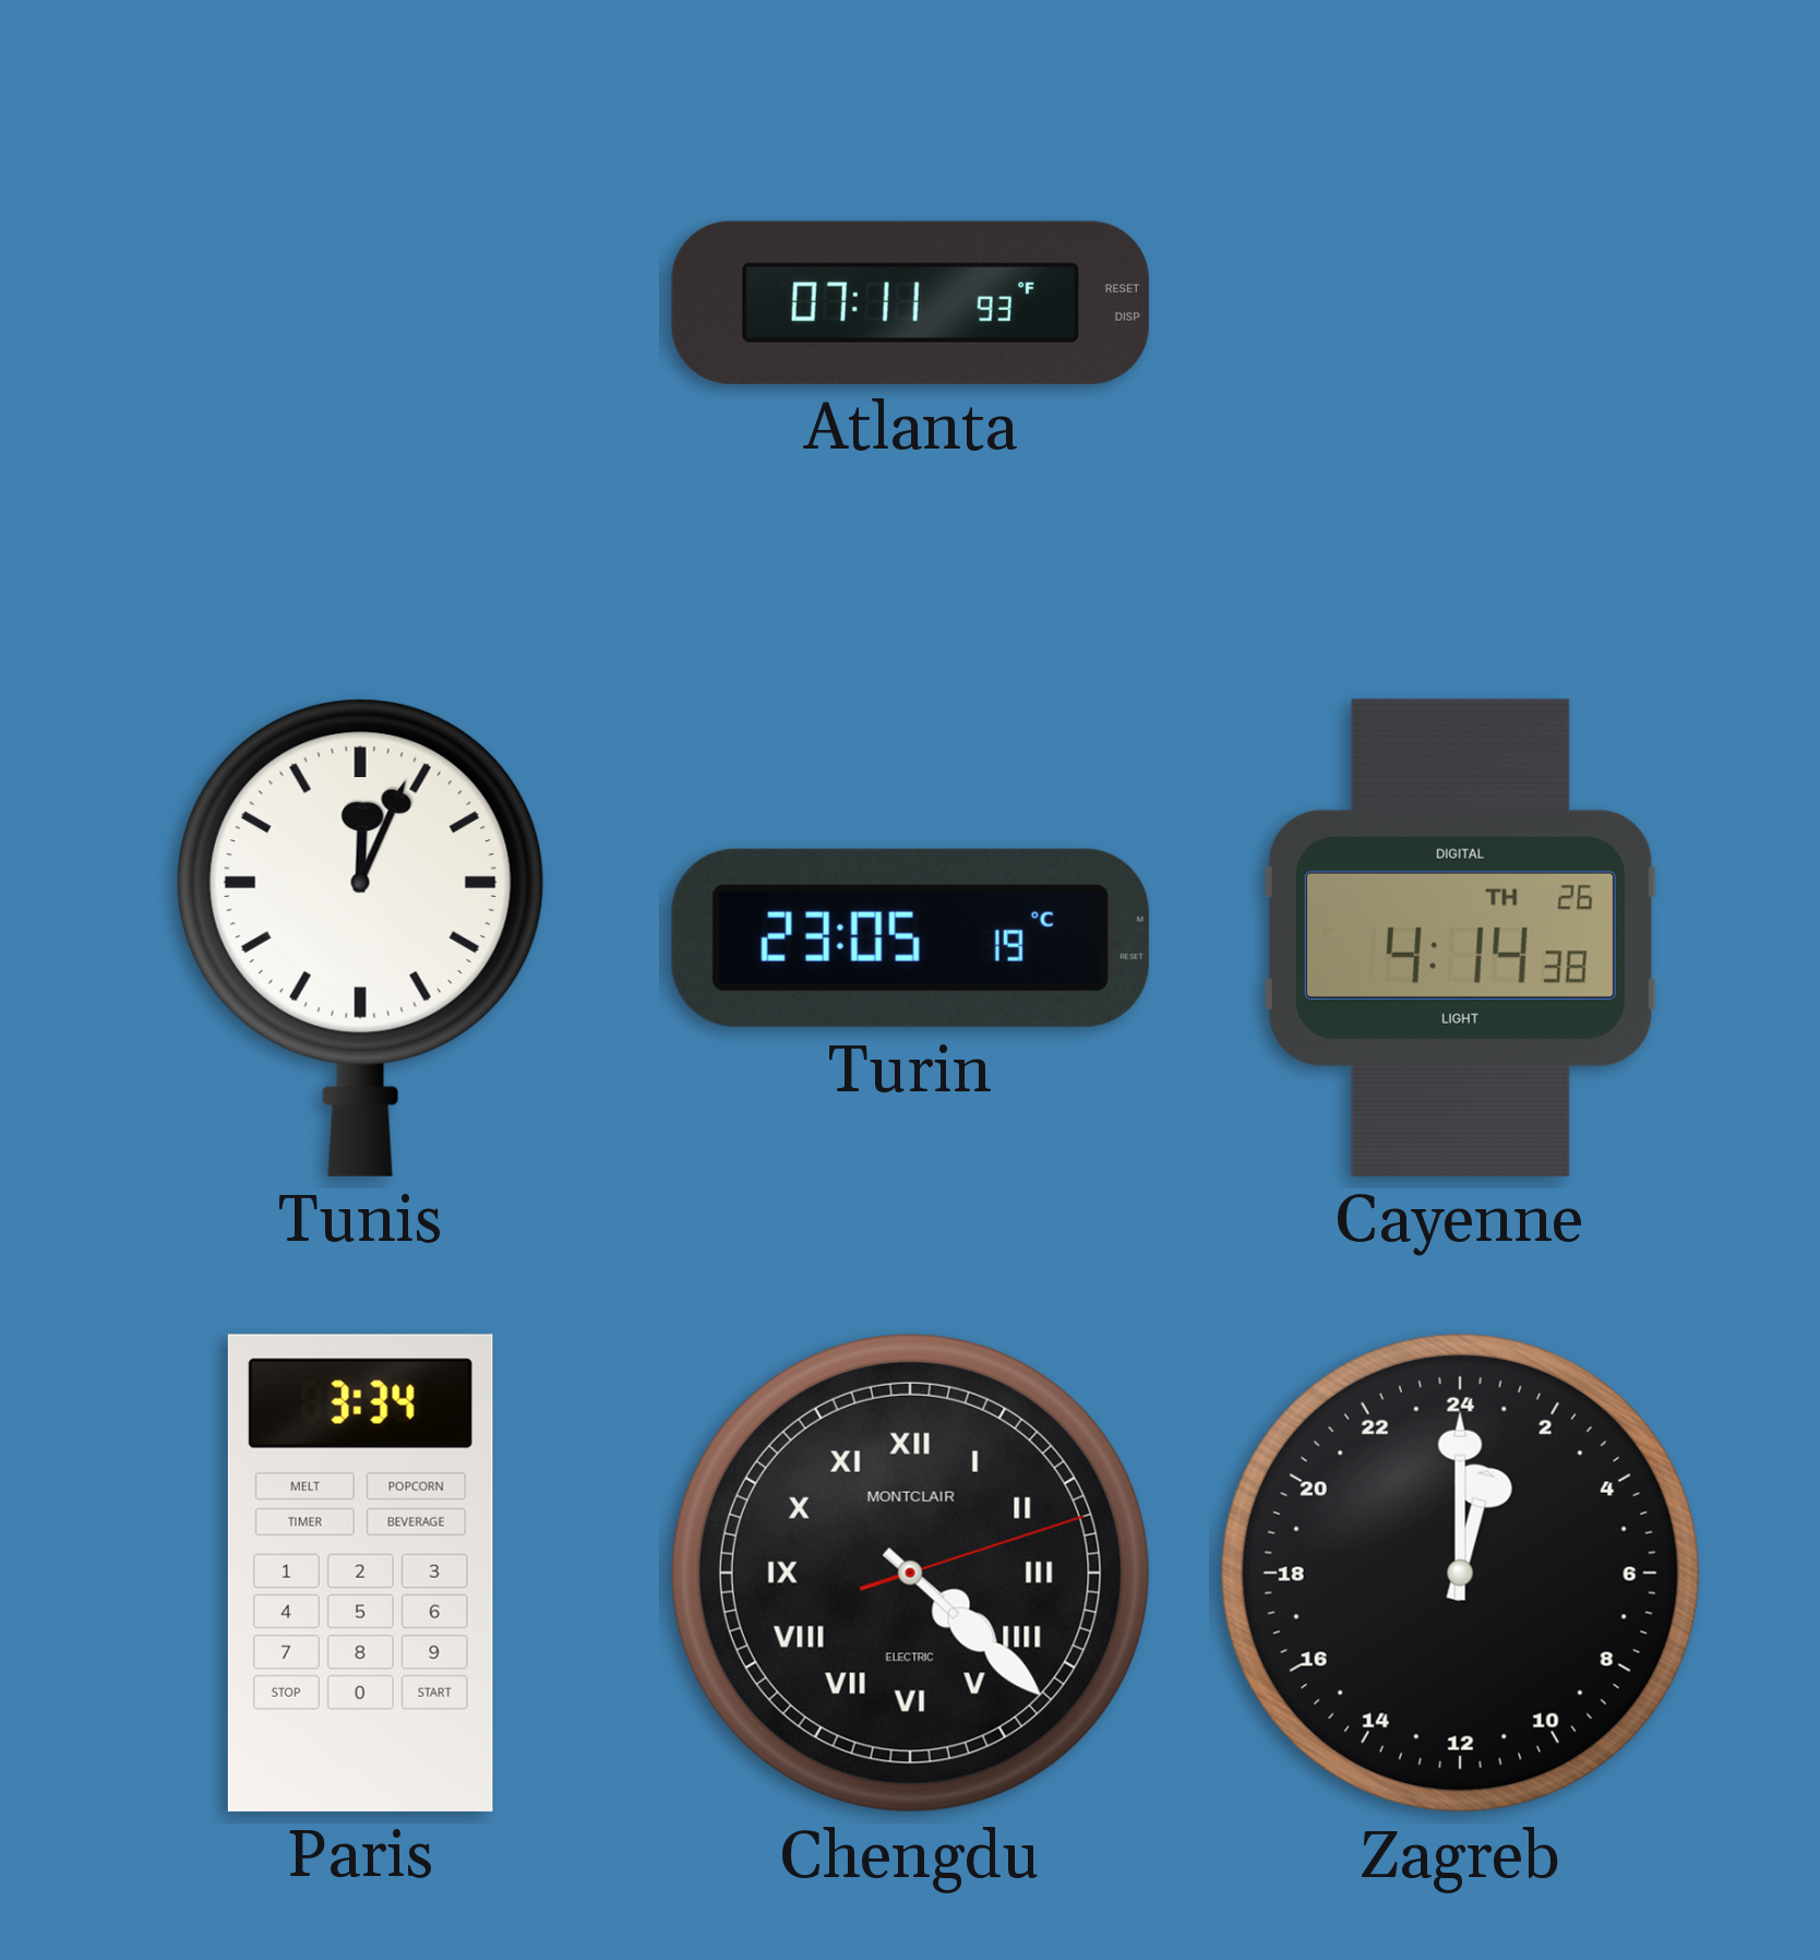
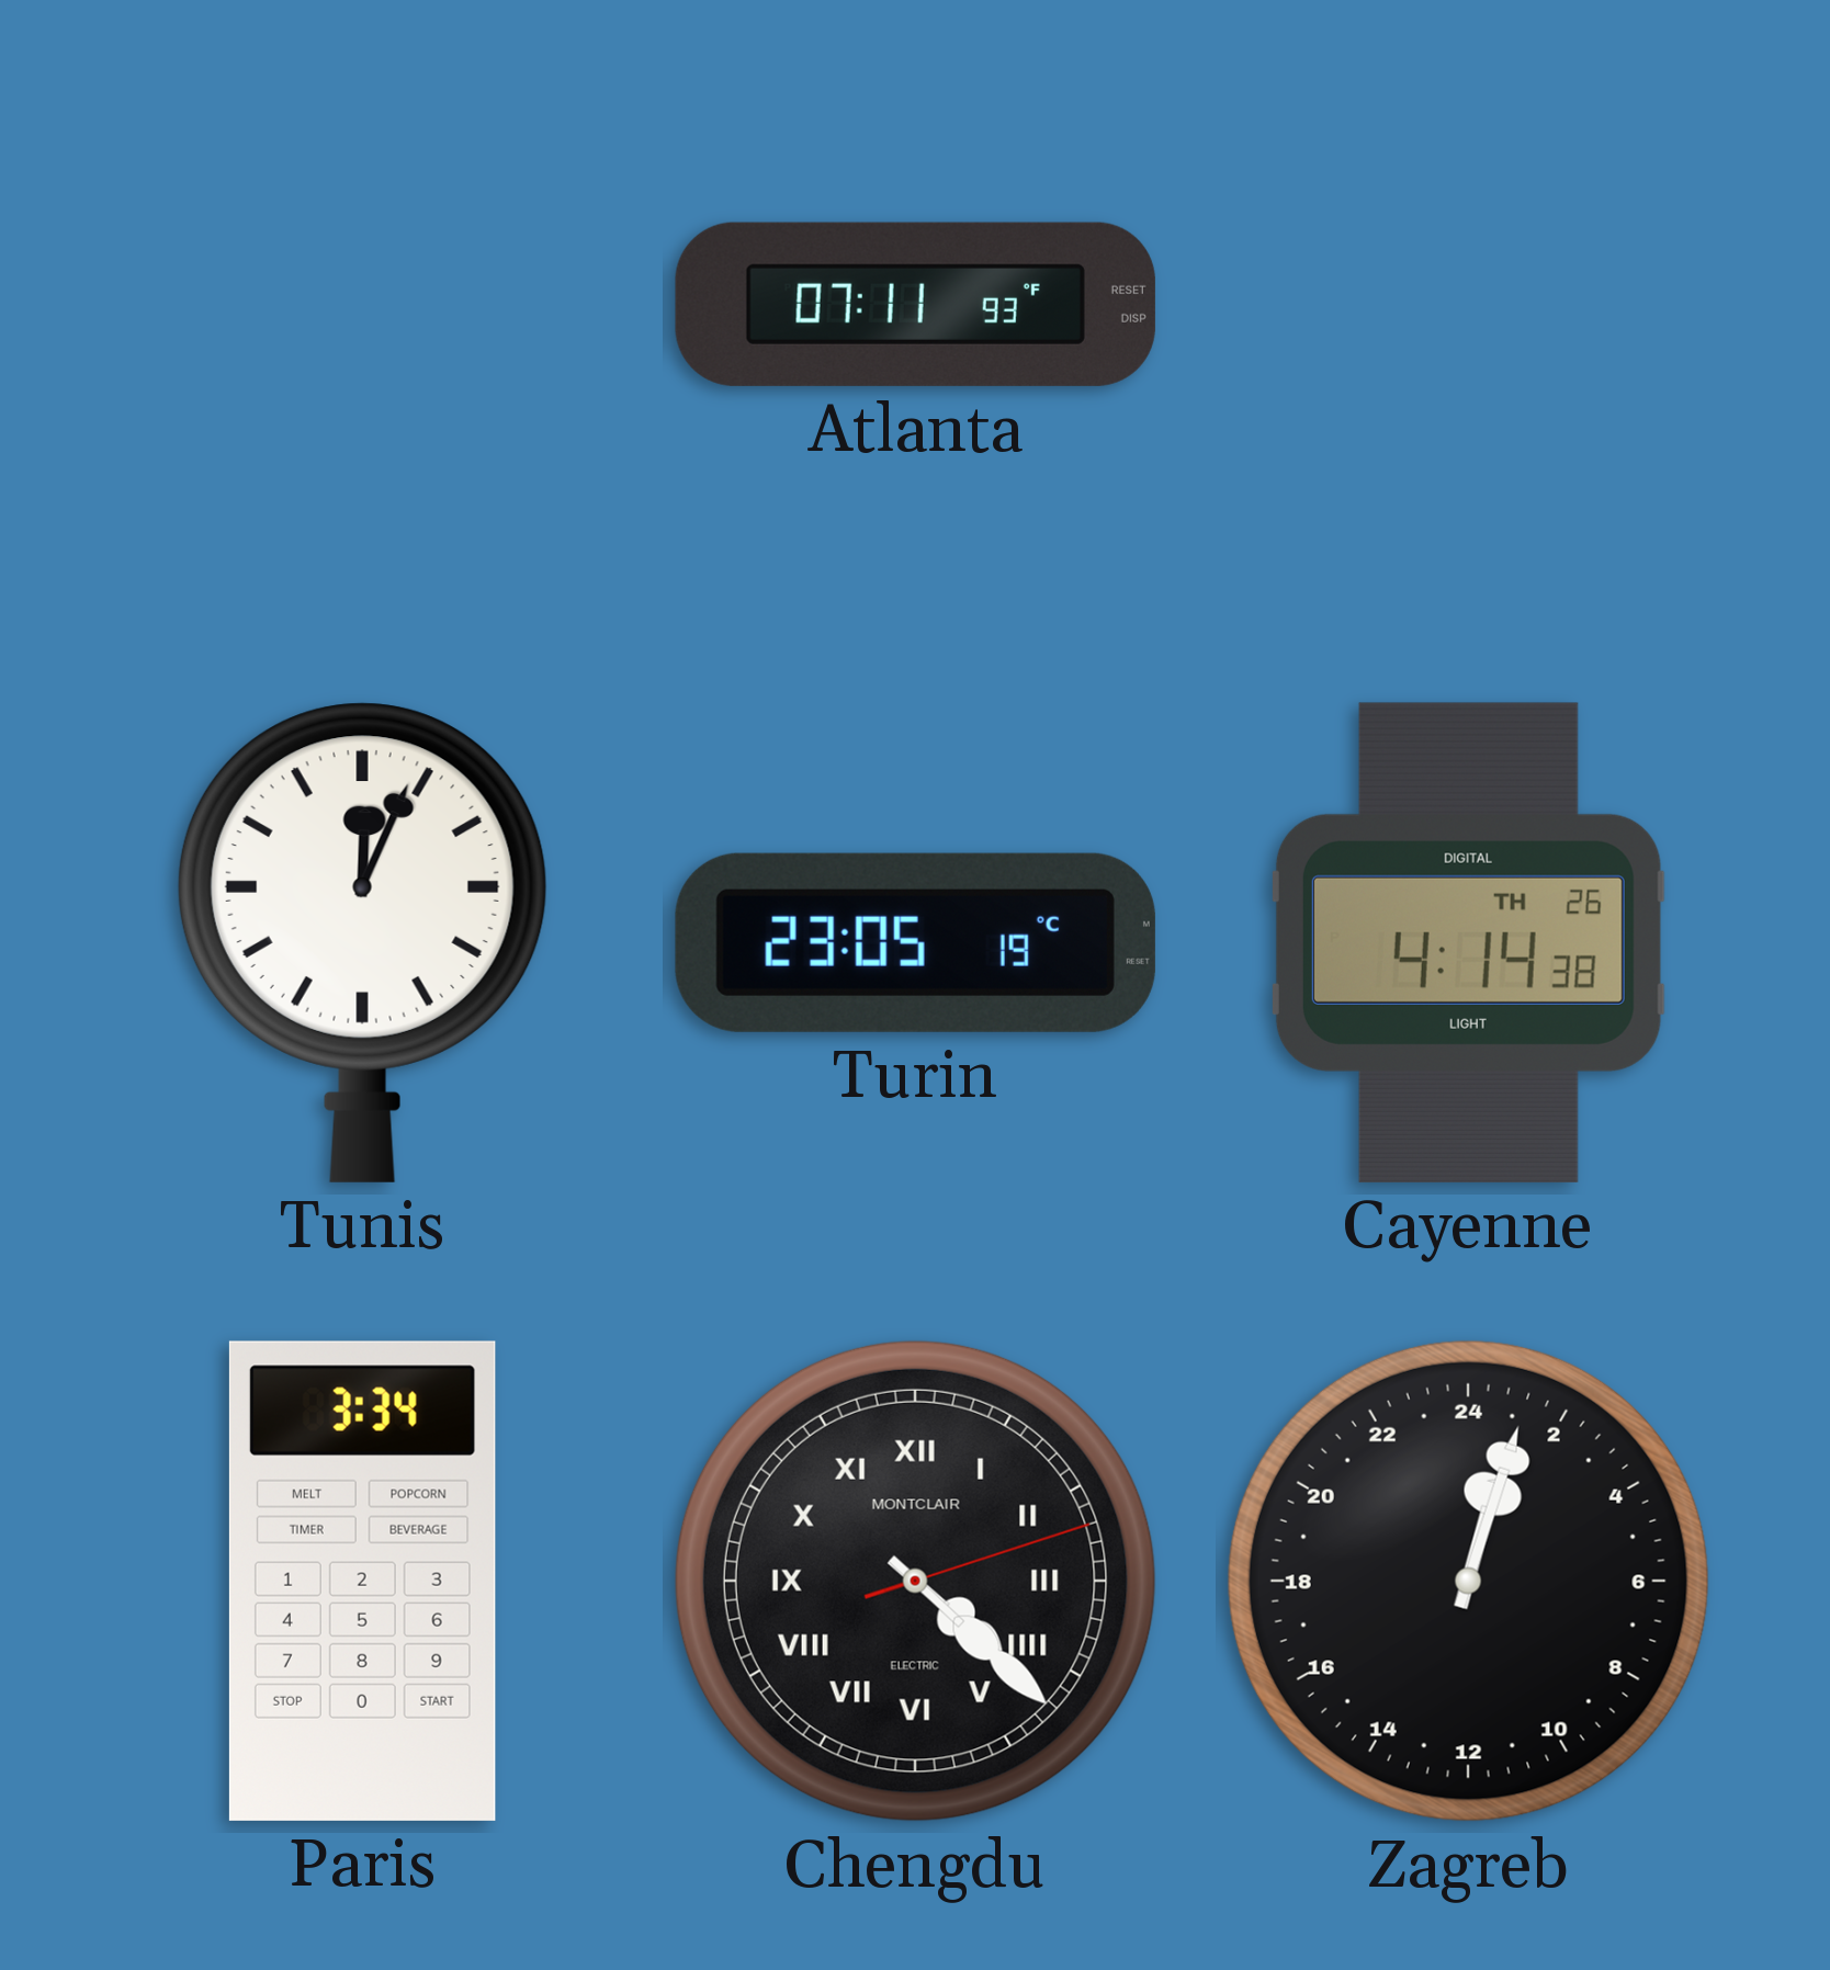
Zagreb: 1:00 -> 1:03 (1468, 1581)
